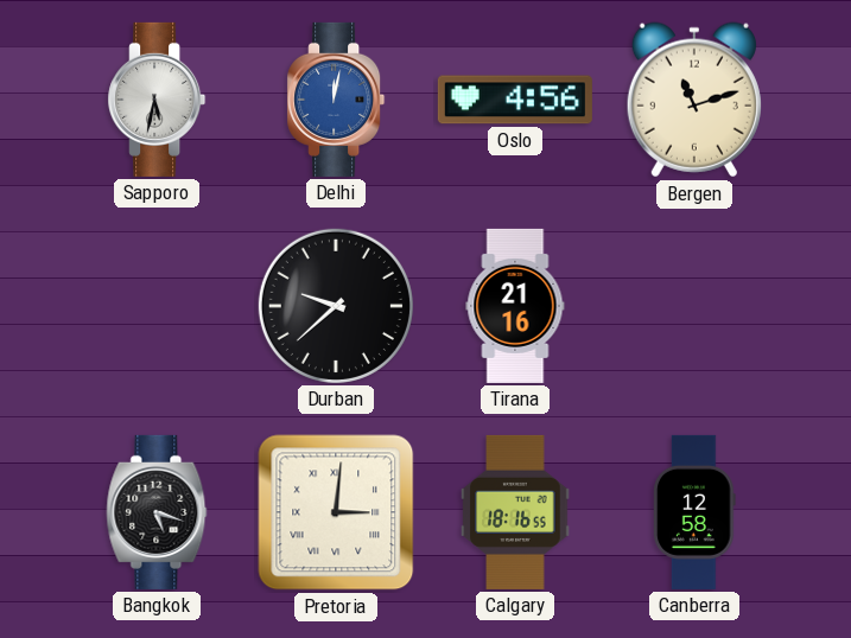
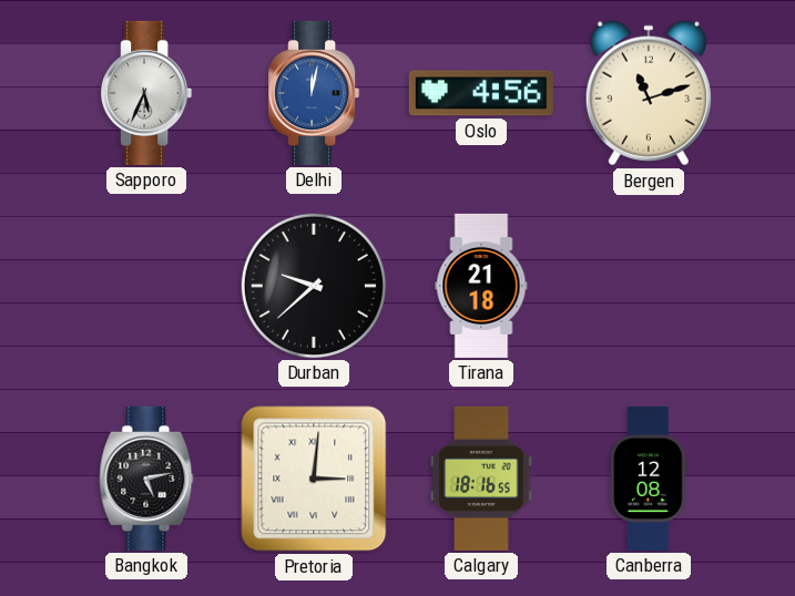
Sapporo: 5:32 -> 5:34 (146, 93)
Tirana: 21:16 -> 21:18 (481, 286)
Bangkok: 5:18 -> 5:13 (146, 479)
Canberra: 12:58 -> 12:08 (649, 479)
